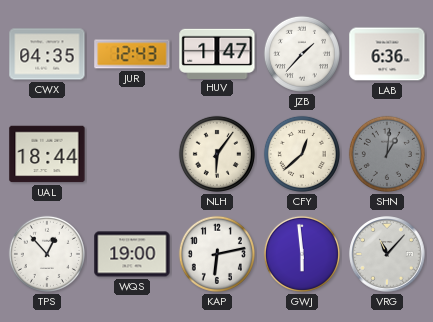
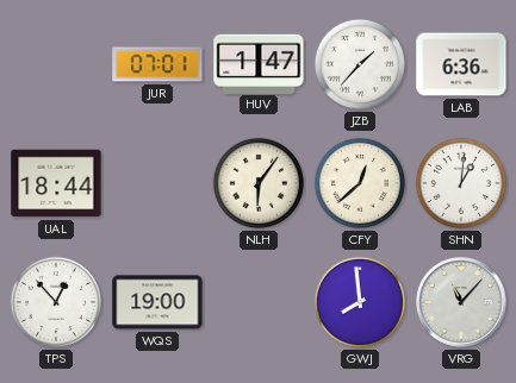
CWX: 04:35 -> none (47, 54)
JUR: 12:43 -> 07:01 (157, 64)
SHN dial: grey -> white (461, 183)
KAP: 6:13 -> none (217, 254)
GWJ: 5:59 -> 7:59 (360, 302)
